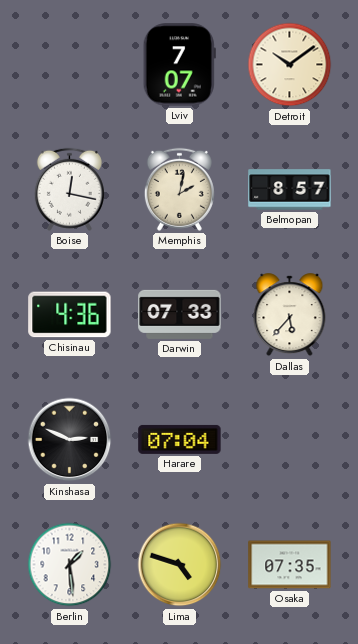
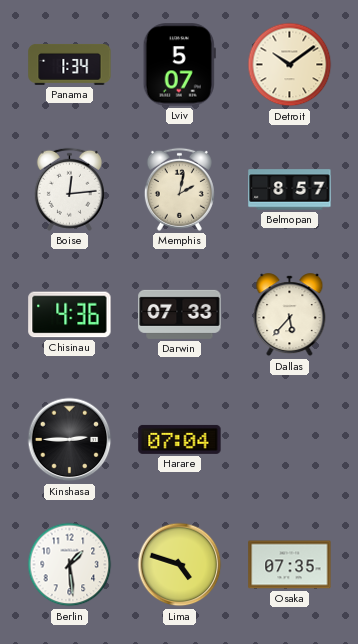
Panama: none -> 1:34 (70, 64)
Lviv: 7:07 -> 5:07 (179, 65)
Boise: 12:17 -> 12:14 (69, 189)
Kinshasa: 2:49 -> 2:45 (70, 440)
